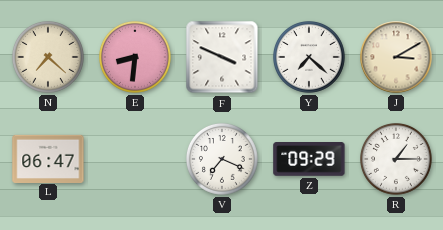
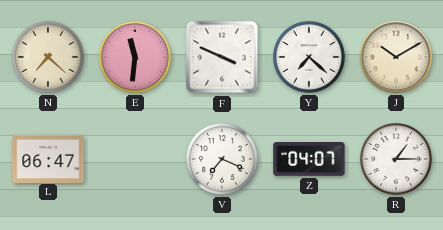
E: 8:31 -> 11:31 (136, 58)
J: 3:10 -> 10:10 (396, 57)
Z: 09:29 -> 04:07 (309, 159)
